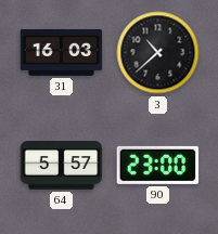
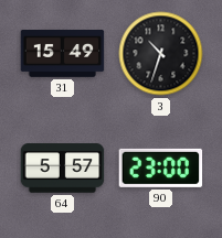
31: 16:03 -> 15:49 (63, 54)
3: 10:38 -> 10:33 (161, 54)
